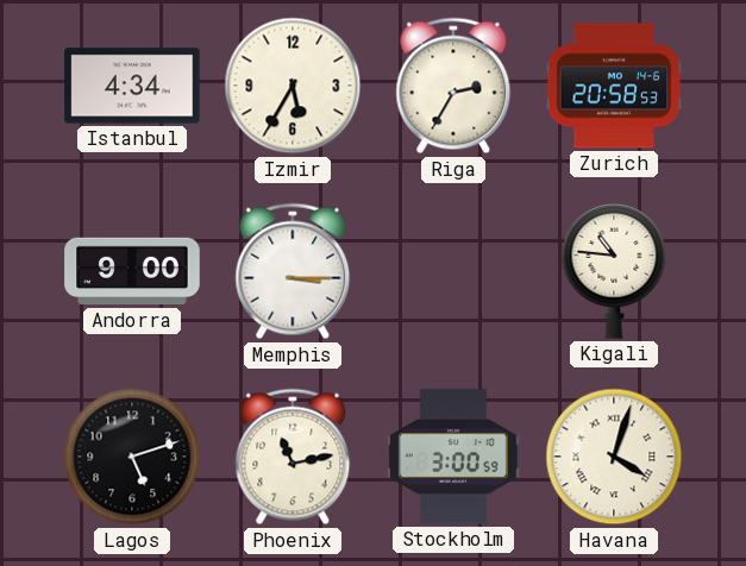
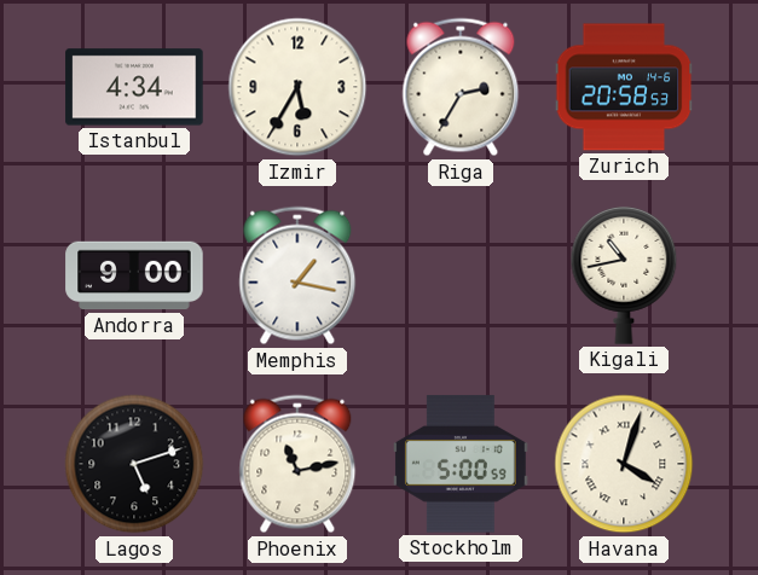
Memphis: 3:15 -> 1:17 (297, 275)
Kigali: 10:46 -> 10:43 (624, 275)
Stockholm: 3:00 -> 5:00 (461, 464)
